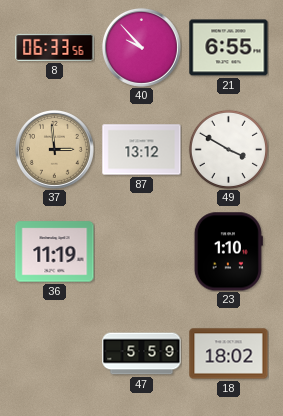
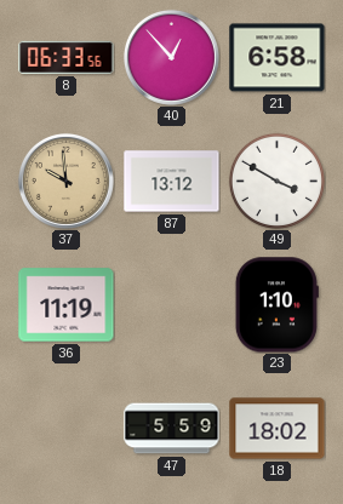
40: 9:53 -> 12:53 (171, 57)
21: 6:55 -> 6:58 (278, 58)
37: 2:59 -> 9:59 (65, 181)
